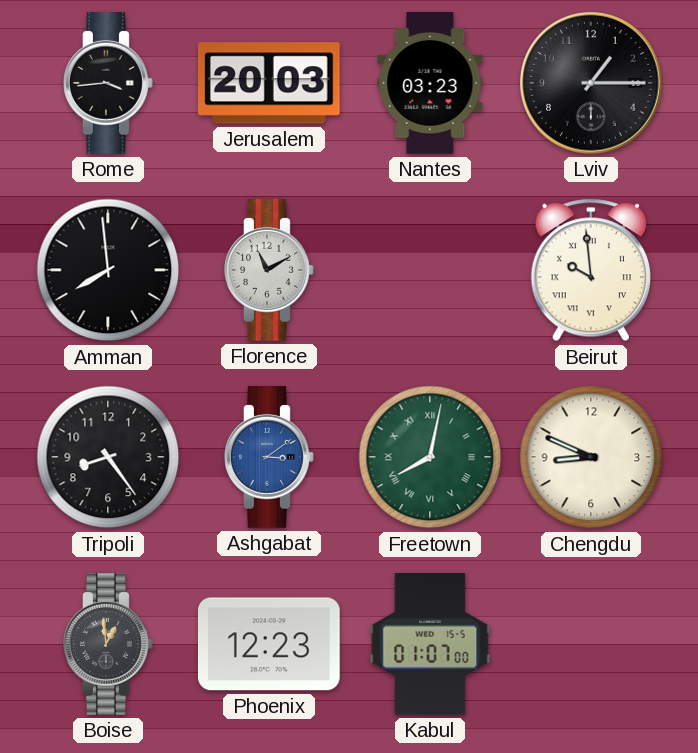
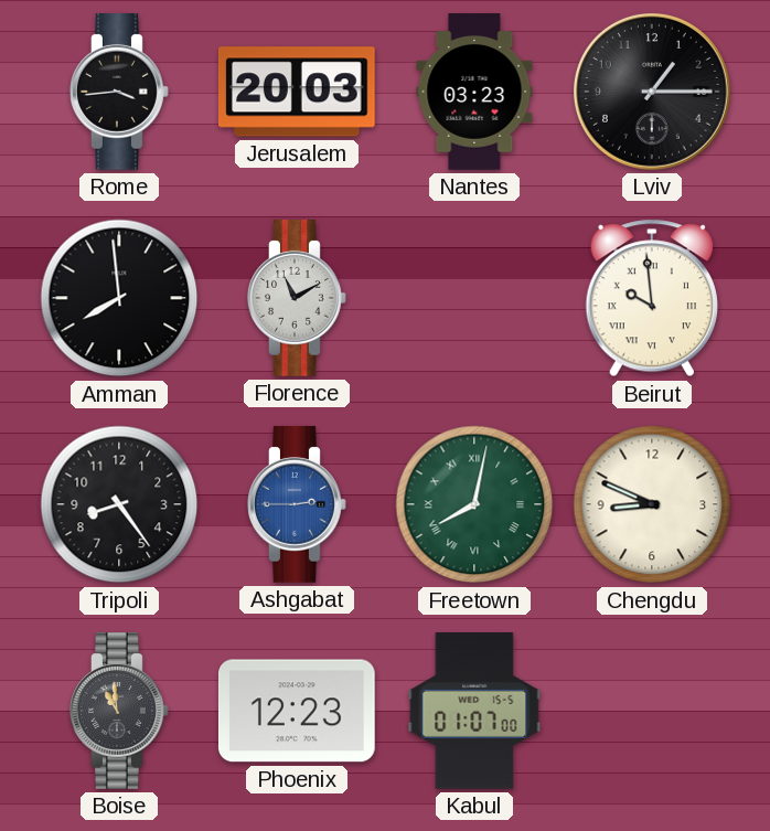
Ashgabat: 3:09 -> 2:45 (297, 505)
Boise: 12:59 -> 10:59 (119, 712)
